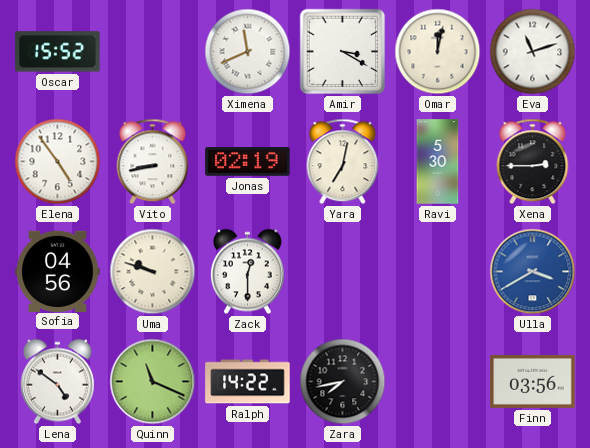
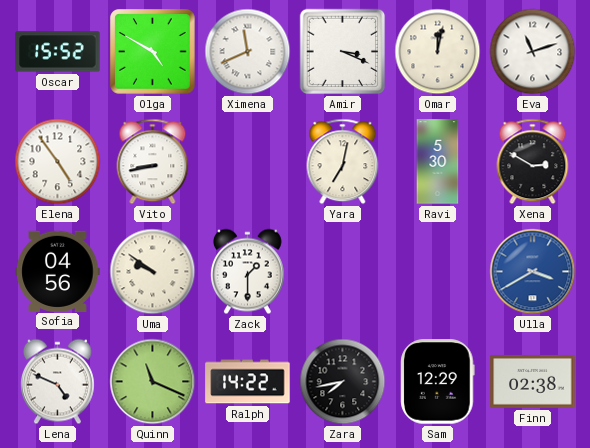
Olga: none -> 4:50 (153, 52)
Amir: 3:20 -> 3:19 (343, 52)
Jonas: 02:19 -> none (248, 162)
Xena: 2:45 -> 2:50 (533, 162)
Uma: 9:48 -> 9:51 (153, 272)
Zack: 12:30 -> 1:30 (247, 272)
Lena: 4:51 -> 4:49 (57, 382)
Sam: none -> 12:29 (438, 382)
Finn: 03:56 -> 02:38 (533, 381)
